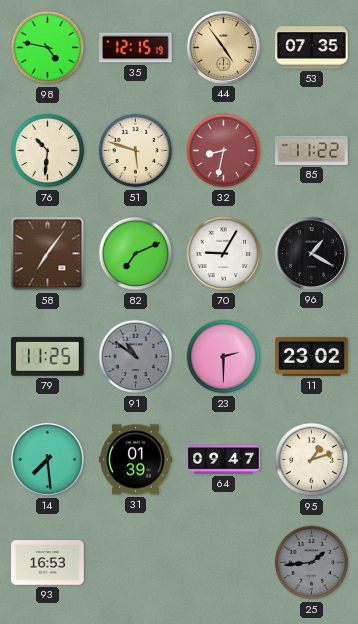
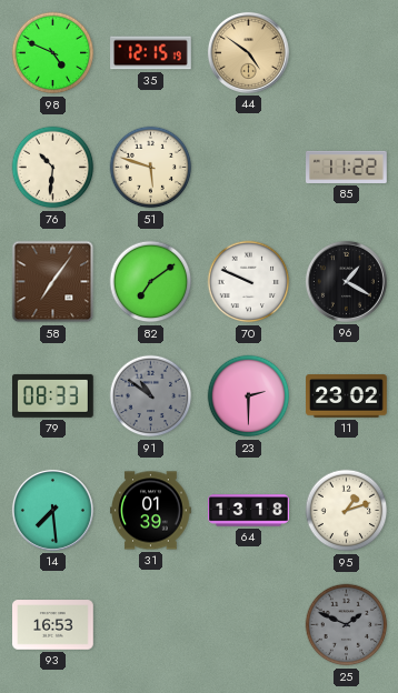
98: 4:47 -> 4:49 (53, 53)
44: 4:54 -> 4:51 (248, 52)
53: 07:35 -> none (312, 48)
32: 8:32 -> none (224, 151)
82: 7:11 -> 7:09 (151, 282)
70: 9:05 -> 9:49 (249, 282)
79: 11:25 -> 08:33 (53, 395)
64: 09:47 -> 13:18 (249, 511)
25: 1:44 -> 1:49 (347, 625)
